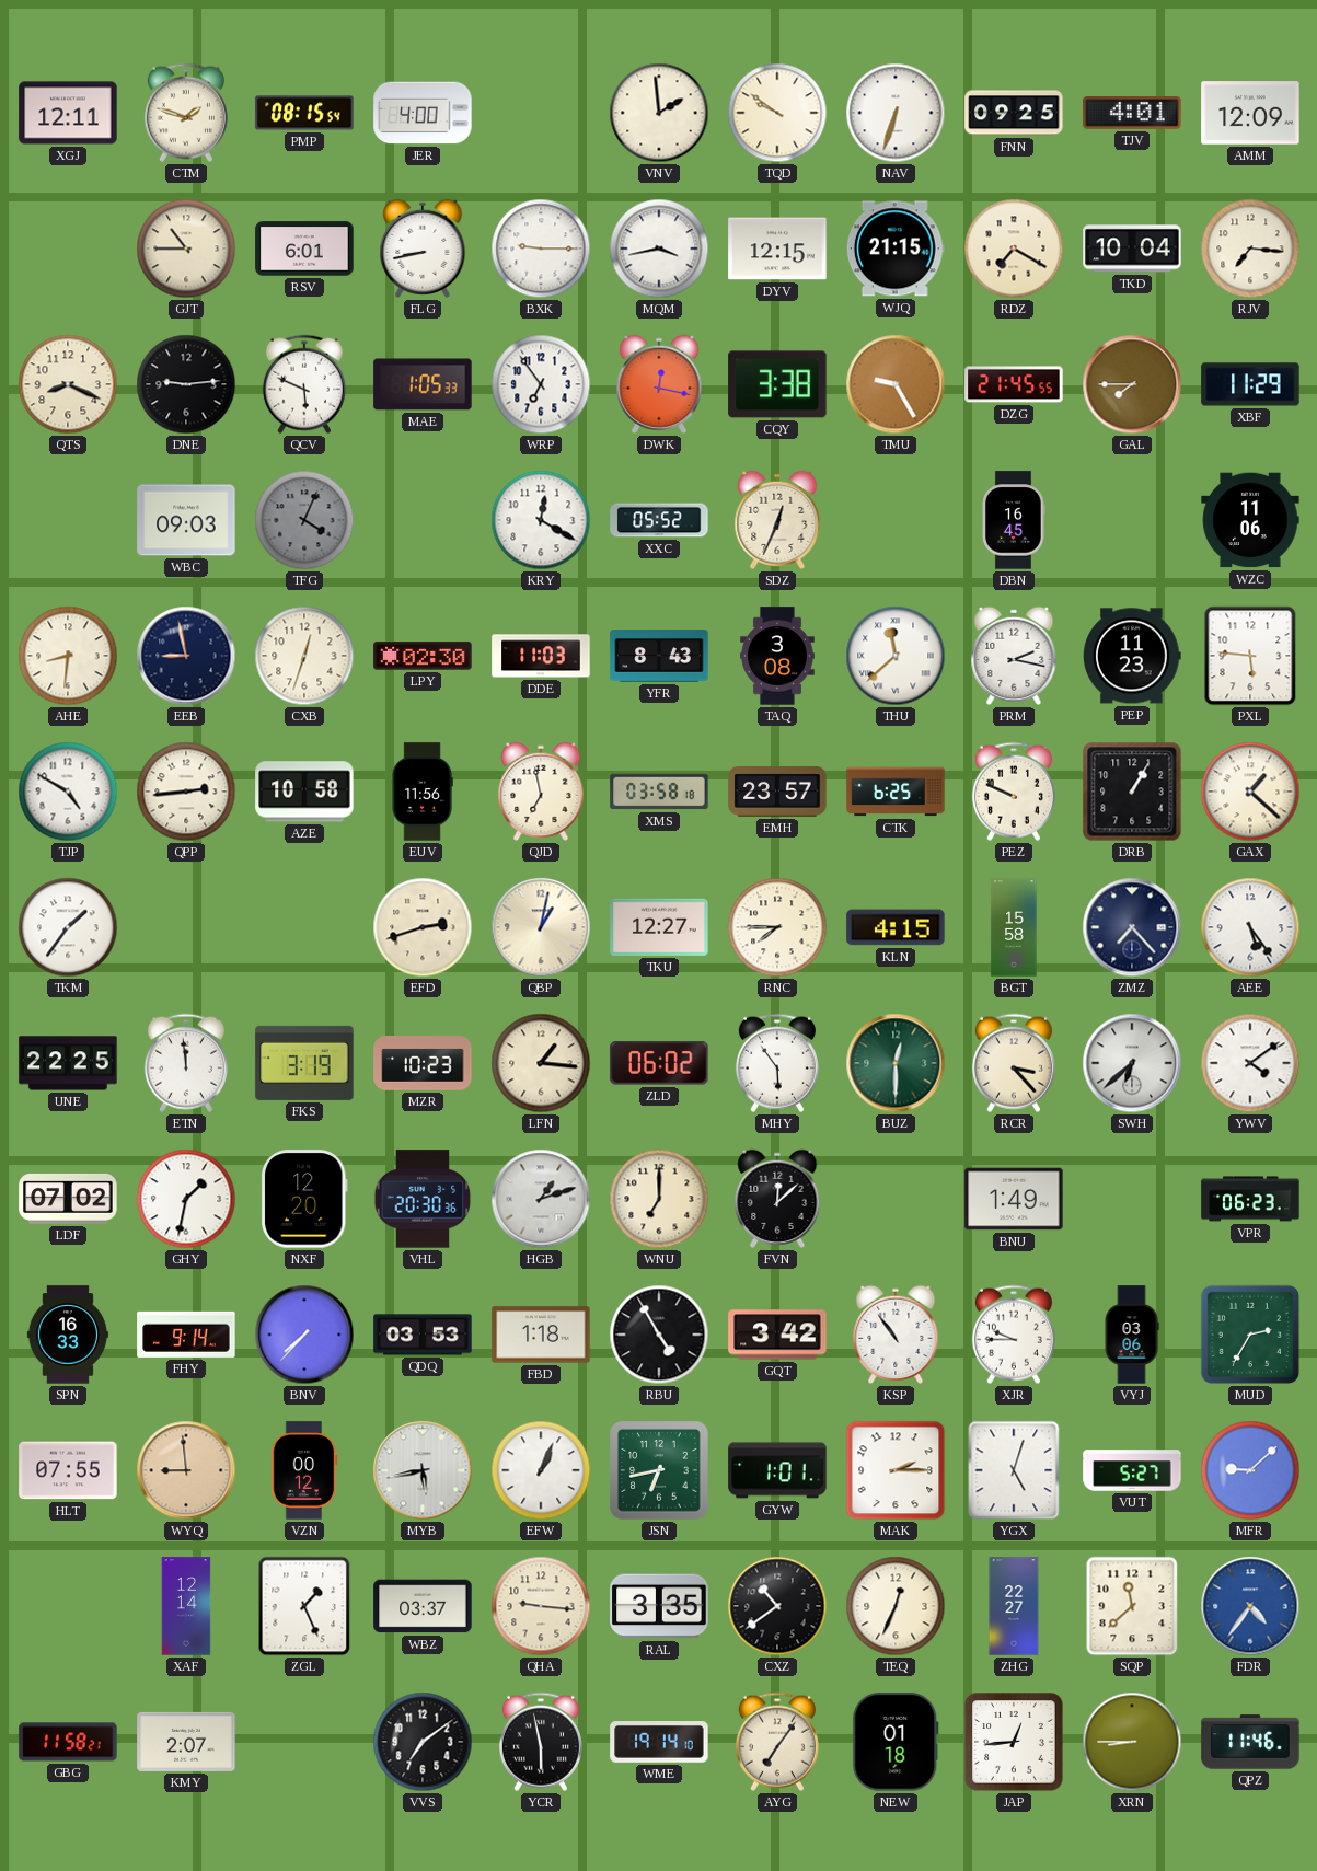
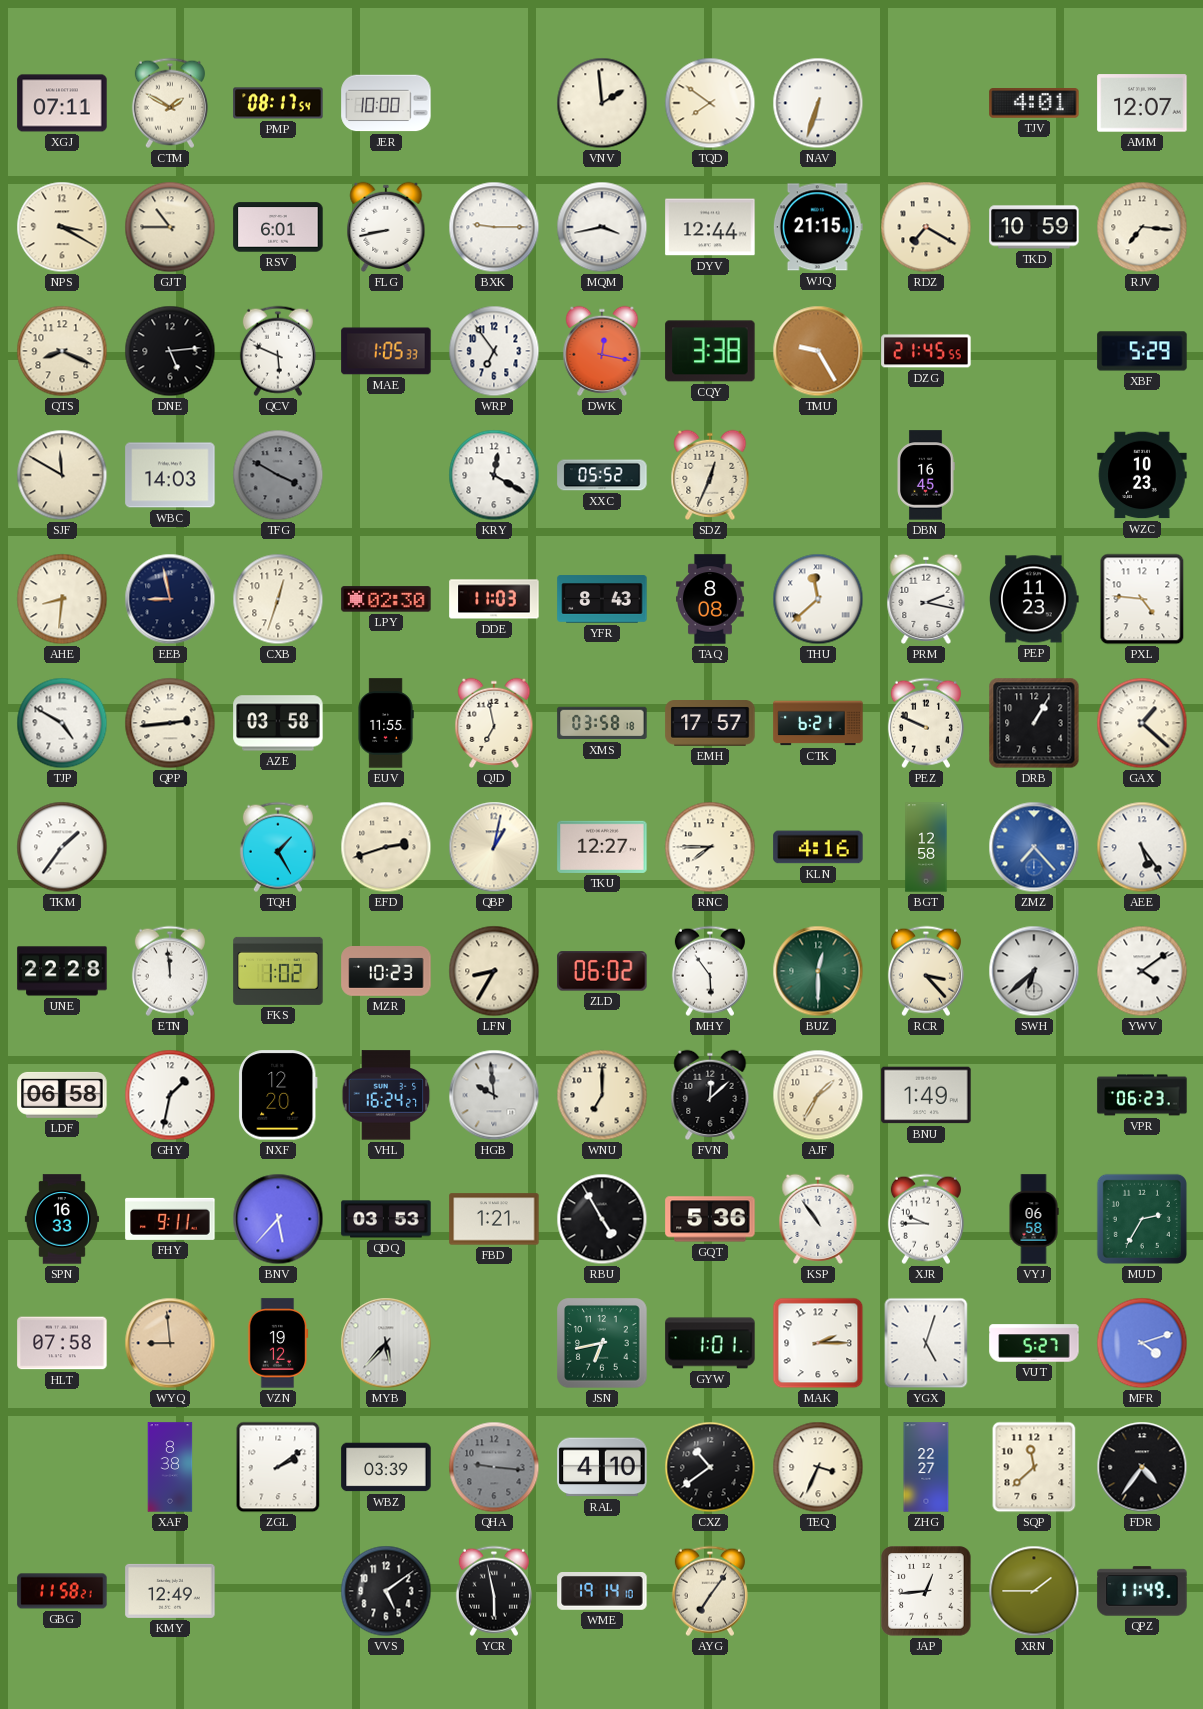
XGJ: 12:11 -> 07:11 (62, 103)
CTM: 1:48 -> 1:50 (170, 103)
PMP: 08:15 -> 08:17 (278, 103)
JER: 4:00 -> 10:00 (386, 103)
TQD: 9:51 -> 7:51 (710, 103)
FNN: 09:25 -> none (1014, 113)
AMM: 12:09 -> 12:07 (1142, 103)
NPS: none -> 3:20 (62, 227)
DYV: 12:15 -> 12:44 (710, 227)
TKD: 10:04 -> 10:59 (1034, 227)
DNE: 9:14 -> 5:14 (170, 351)
GAL: 7:45 -> none (1132, 384)
XBF: 11:29 -> 5:29 (1142, 351)
SJF: none -> 11:50 (62, 475)
WBC: 09:03 -> 14:03 (170, 475)
TFG: 4:04 -> 3:50 (278, 475)
WZC: 11:06 -> 10:23 (1142, 475)
TAQ: 3:08 -> 8:08 (711, 599)
PXL: 5:46 -> 4:46 (1142, 599)
AZE: 10:58 -> 03:58 (278, 723)
EUV: 11:56 -> 11:55 (386, 723)
EMH: 23:57 -> 17:57 (710, 724)
CTK: 6:25 -> 6:21 (818, 723)
TQH: none -> 1:25 (278, 847)
KLN: 4:15 -> 4:16 (818, 847)
BGT: 15:58 -> 12:58 (926, 847)
ZMZ dial: navy -> blue (1034, 847)
UNE: 22:25 -> 22:28 (62, 971)
FKS: 3:19 -> 1:02 (278, 971)
LFN: 1:16 -> 8:35 (494, 971)
LDF: 07:02 -> 06:58 (62, 1095)
VHL: 20:30 -> 16:24 (386, 1095)
HGB: 1:12 -> 9:59 (494, 1095)
AJF: none -> 1:35 (818, 1095)
FHY: 9:14 -> 9:11 (170, 1219)
BNV: 7:37 -> 5:37 (278, 1219)
FBD: 1:18 -> 1:21 (494, 1219)
GQT: 3:42 -> 5:36 (710, 1219)
VYJ: 03:06 -> 06:58 (1034, 1219)
HLT: 07:55 -> 07:58 (62, 1343)
VZN: 00:12 -> 19:12 (278, 1343)
MYB: 5:43 -> 5:37 (386, 1343)
EFW: 1:04 -> none (541, 1470)
MFR: 9:08 -> 4:12 (1142, 1343)
XAF: 12:14 -> 8:38 (170, 1467)
ZGL: 1:26 -> 2:09 (278, 1467)
WBZ: 03:37 -> 03:39 (386, 1467)
QHA dial: cream -> grey (494, 1467)
RAL: 3:35 -> 4:10 (602, 1467)
TEQ: 12:34 -> 3:34 (818, 1467)
FDR dial: blue -> black (1142, 1467)
KMY: 2:07 -> 12:49 (170, 1591)
VVS: 7:09 -> 5:09 (386, 1591)
NEW: 01:18 -> none (896, 1742)
XRN: 8:45 -> 1:45 (1034, 1591)
QPZ: 11:46 -> 11:49 (1142, 1591)
